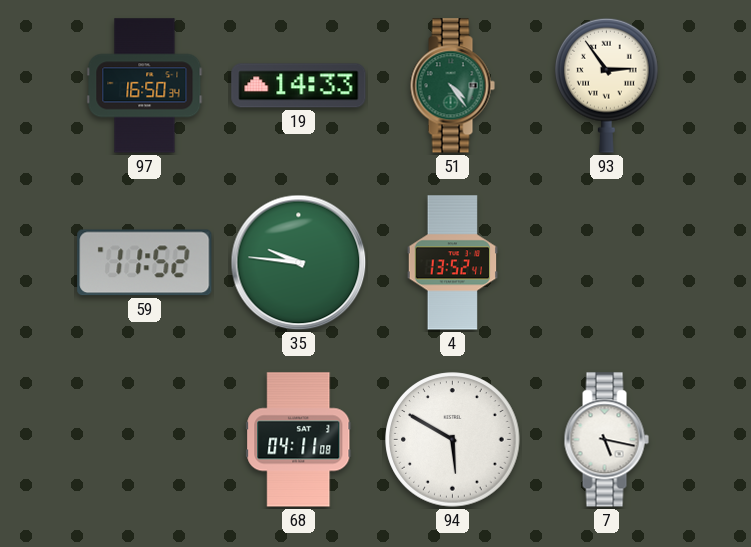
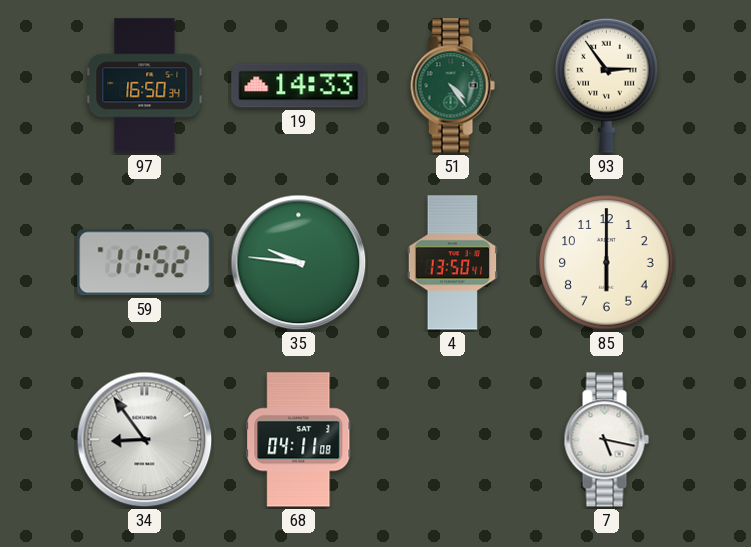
4: 13:52 -> 13:50 (453, 263)
85: none -> 6:00 (607, 263)
34: none -> 8:54 (145, 440)
94: 5:50 -> none (453, 440)
